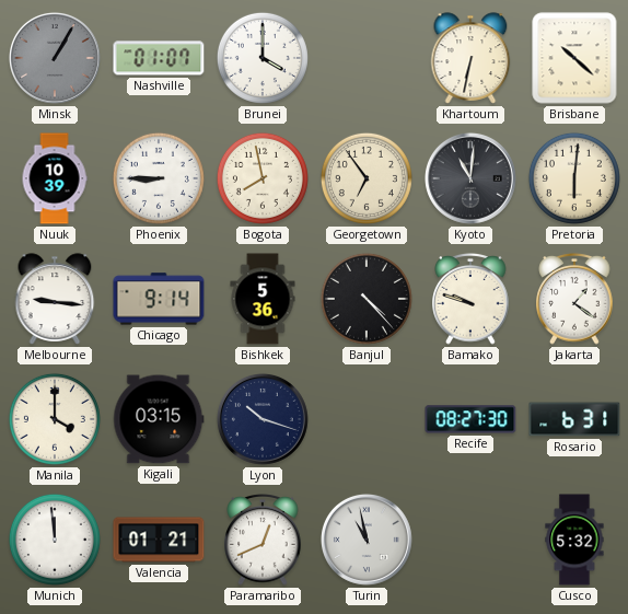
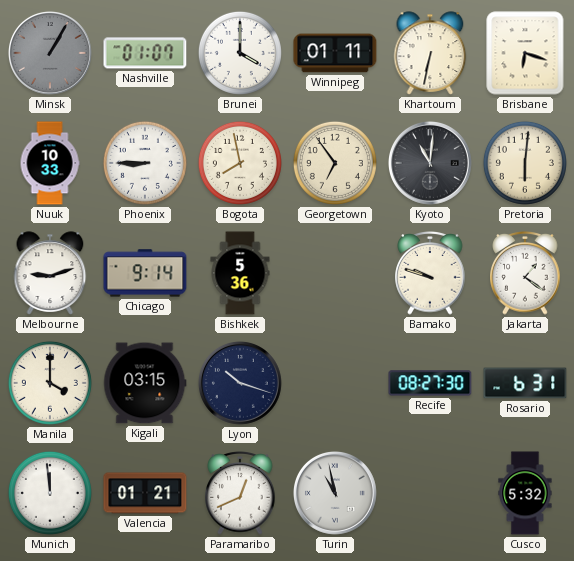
Winnipeg: none -> 01:11 (335, 53)
Brisbane: 10:22 -> 6:18 (525, 53)
Nuuk: 10:39 -> 10:33 (50, 163)
Melbourne: 9:16 -> 9:12 (50, 273)
Banjul: 4:23 -> none (367, 299)
